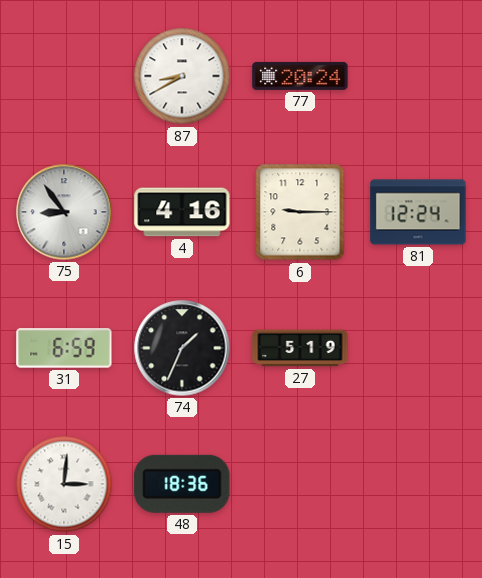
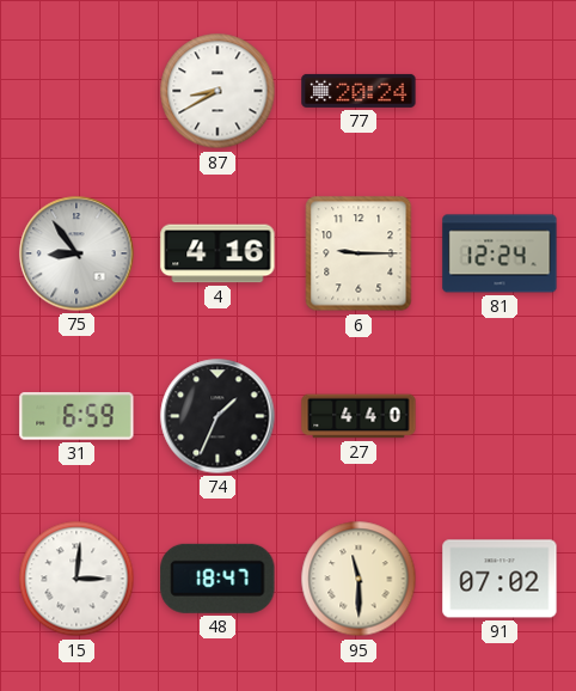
27: 5:19 -> 4:40 (359, 416)
48: 18:36 -> 18:47 (217, 579)
95: none -> 11:30 (359, 579)
91: none -> 07:02 (500, 579)
